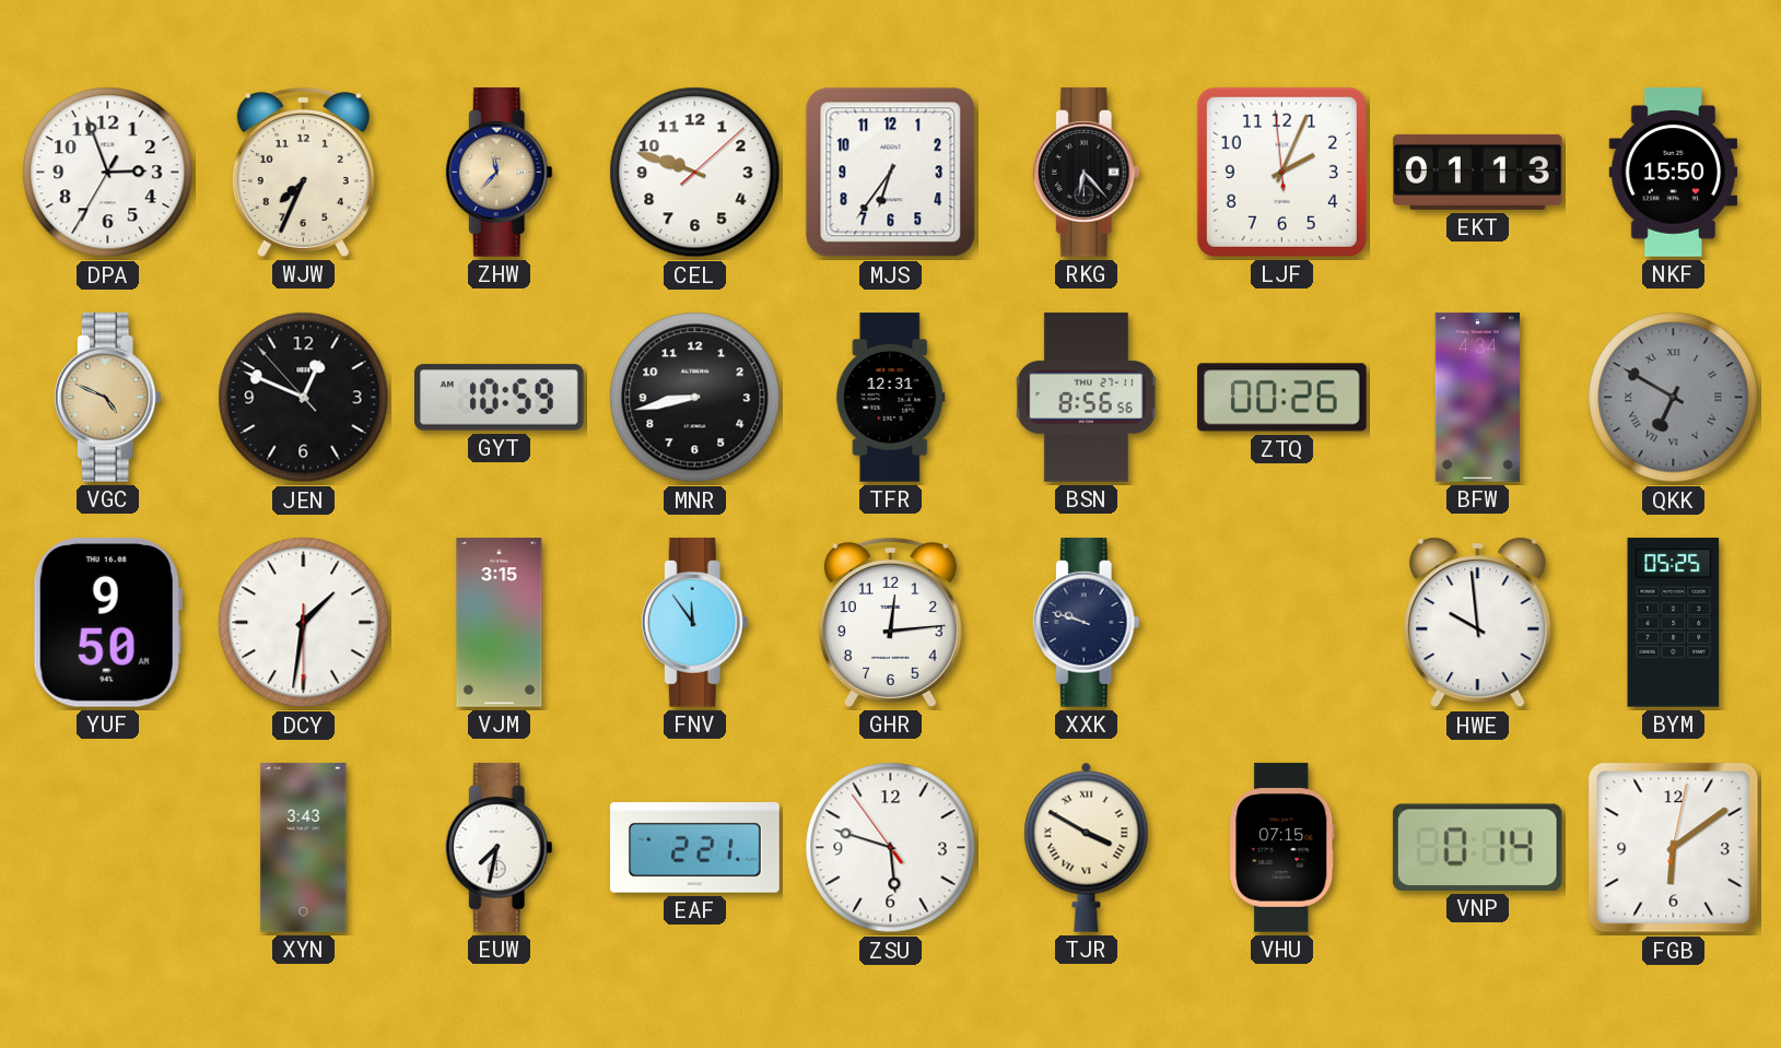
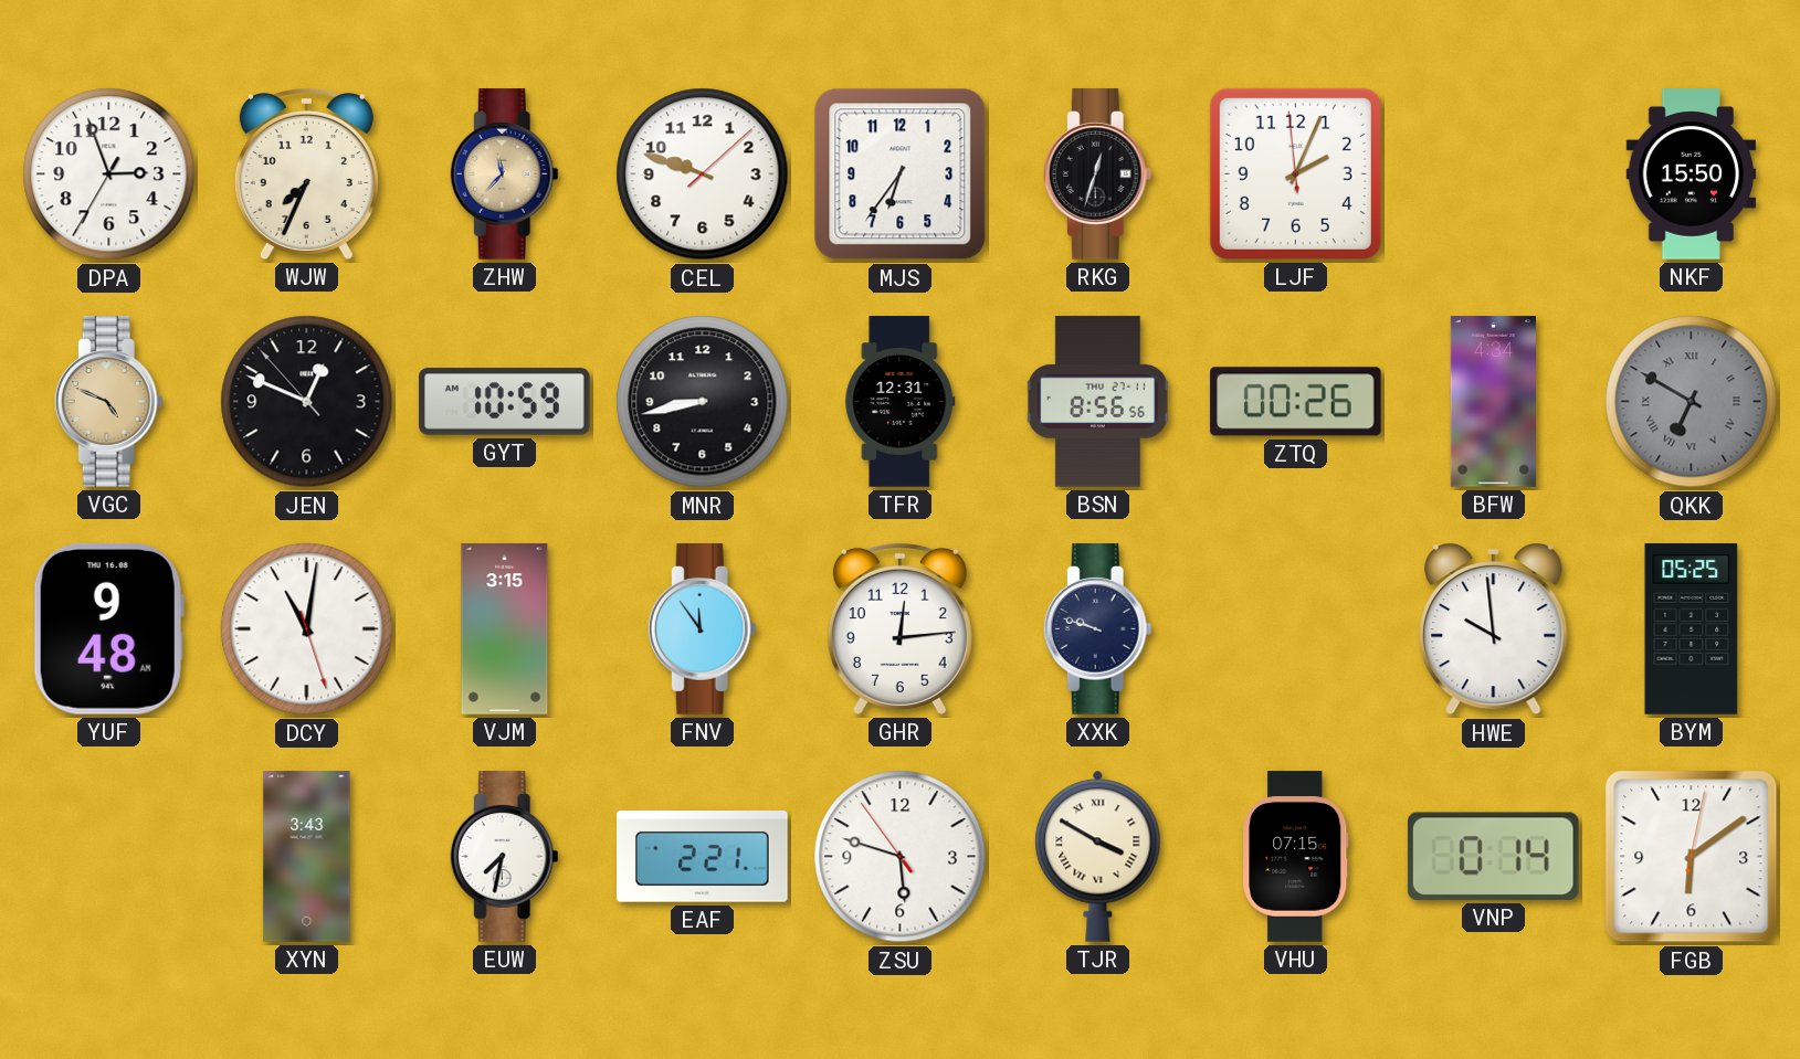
RKG: 6:23 -> 12:33 (1097, 174)
EKT: 01:13 -> none (1478, 172)
YUF: 9:50 -> 9:48 (108, 628)
DCY: 1:31 -> 11:01 (307, 629)
